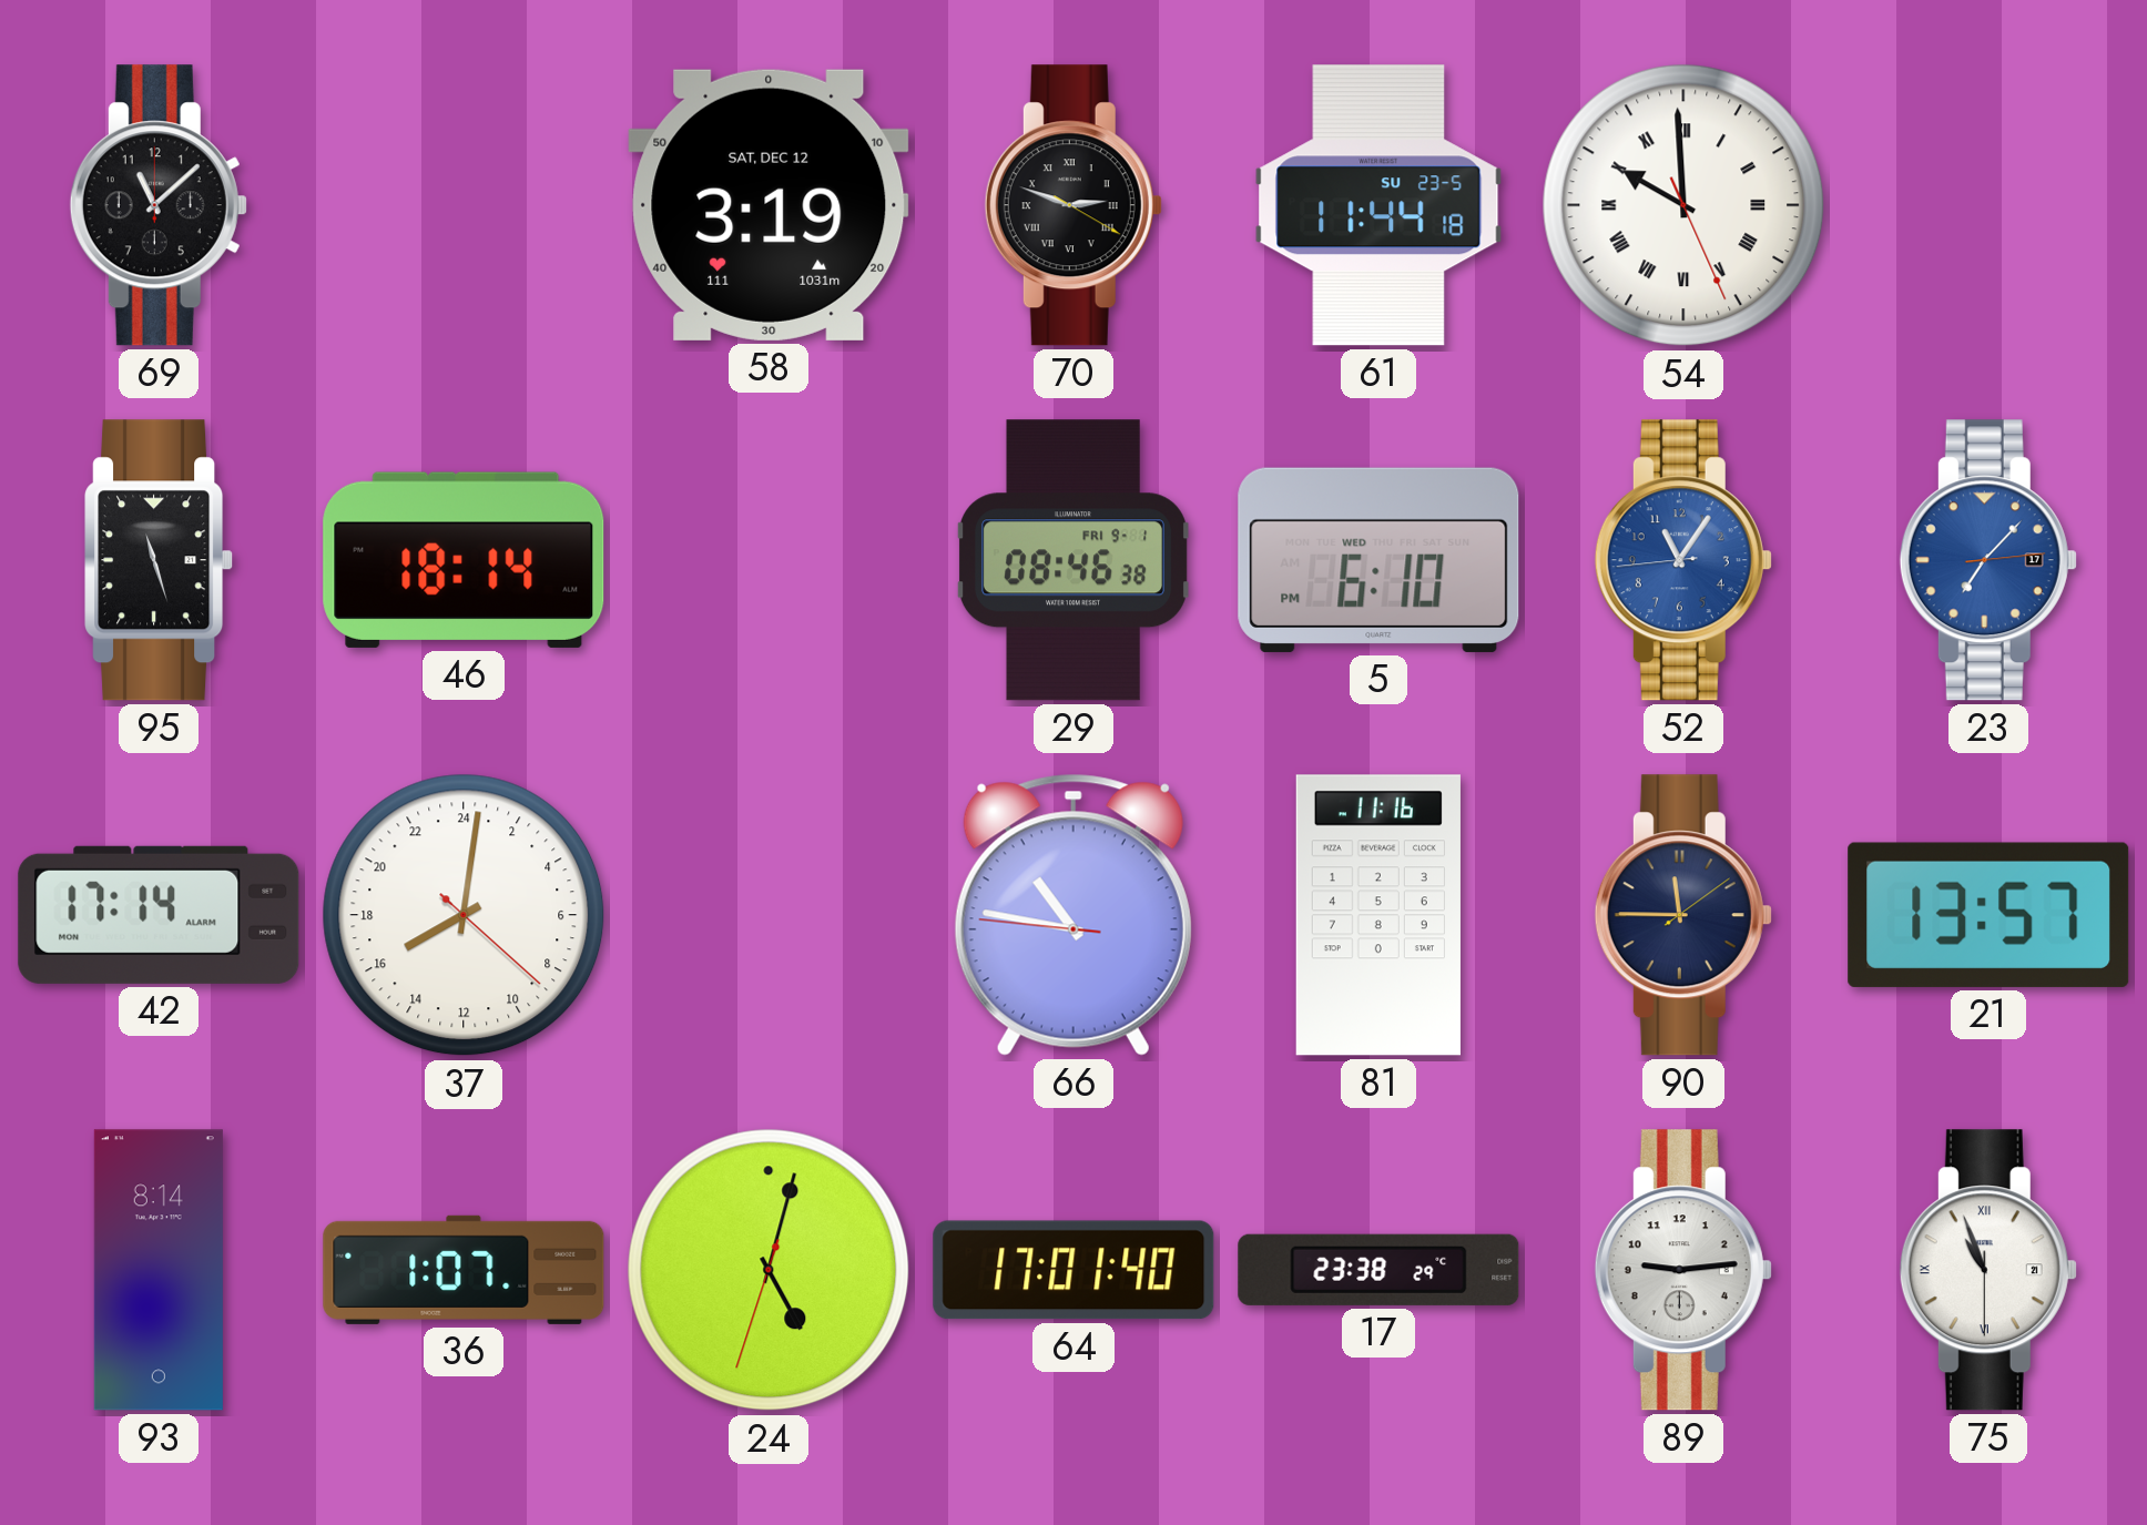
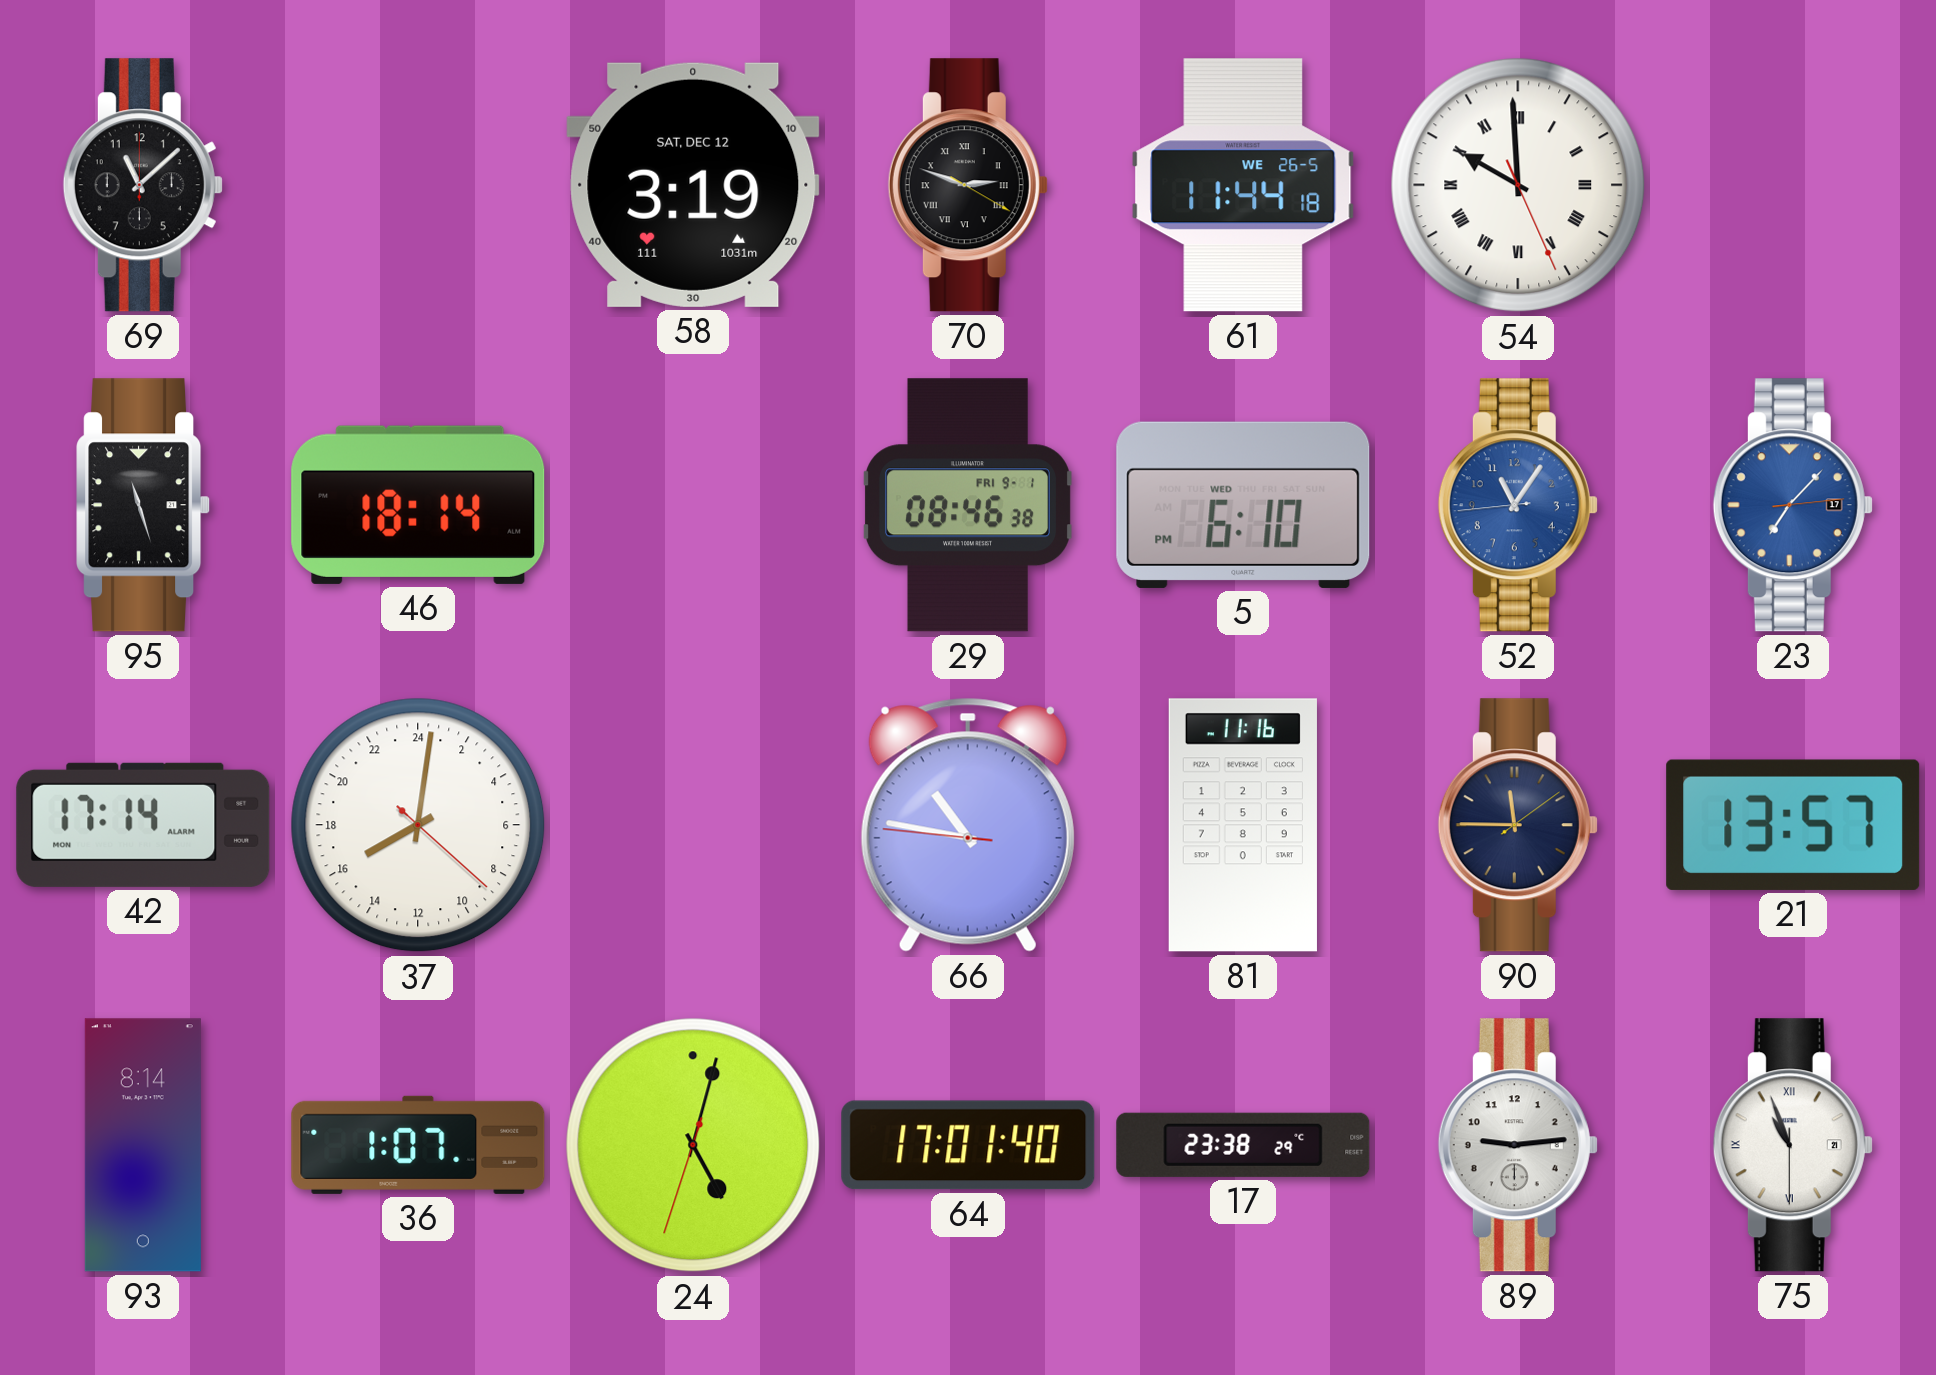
61 date: SU 23-5 -> WE 26-5 (1243, 185)
